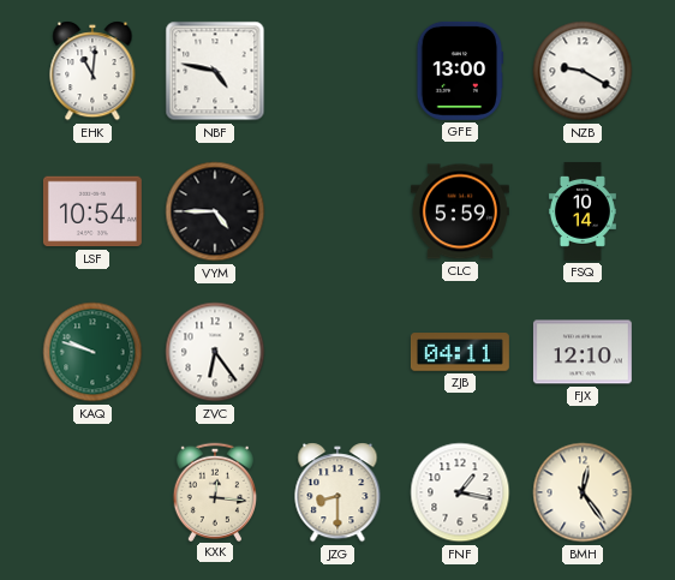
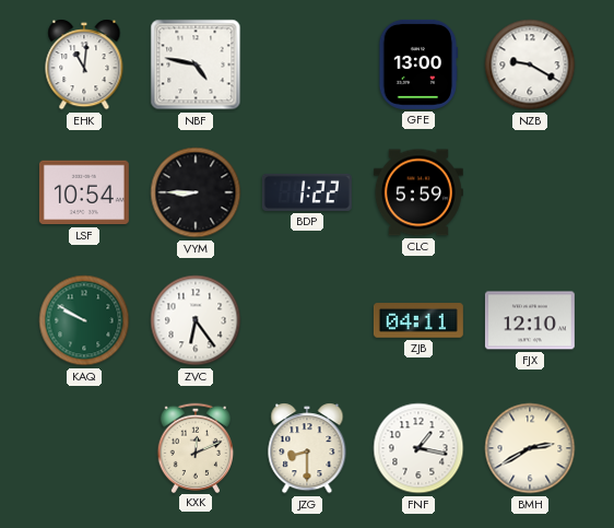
VYM: 4:45 -> 8:45 (196, 192)
BDP: none -> 1:22 (307, 192)
FSQ: 10:14 -> none (583, 211)
KAQ: 9:48 -> 9:50 (84, 320)
KXK: 12:16 -> 12:11 (194, 447)
BMH: 12:24 -> 2:40 (530, 448)
